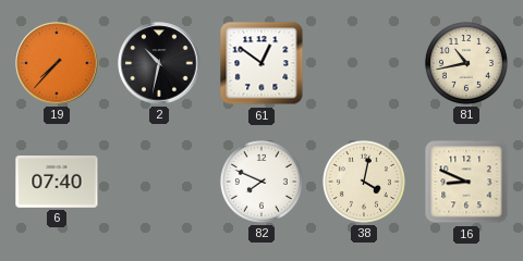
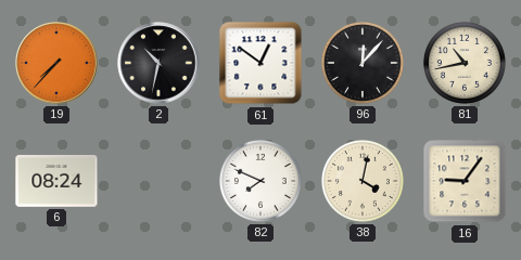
96: none -> 12:07 (363, 63)
6: 07:40 -> 08:24 (56, 182)
16: 8:49 -> 9:06 (465, 181)
